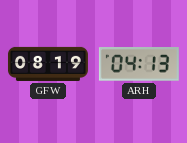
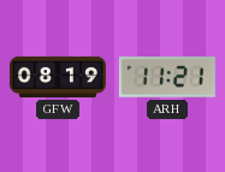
ARH: 04:13 -> 11:21 (167, 78)
